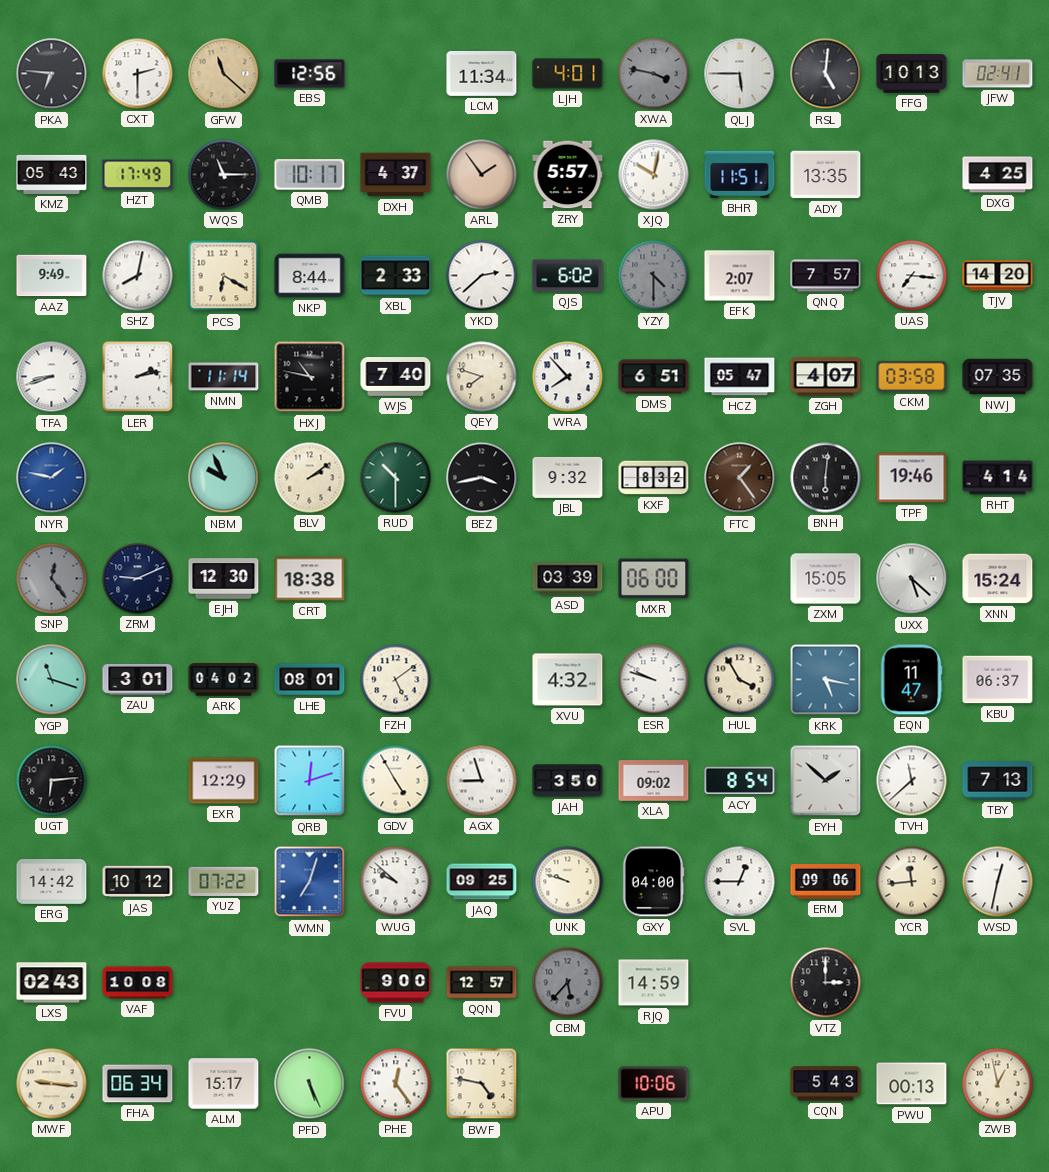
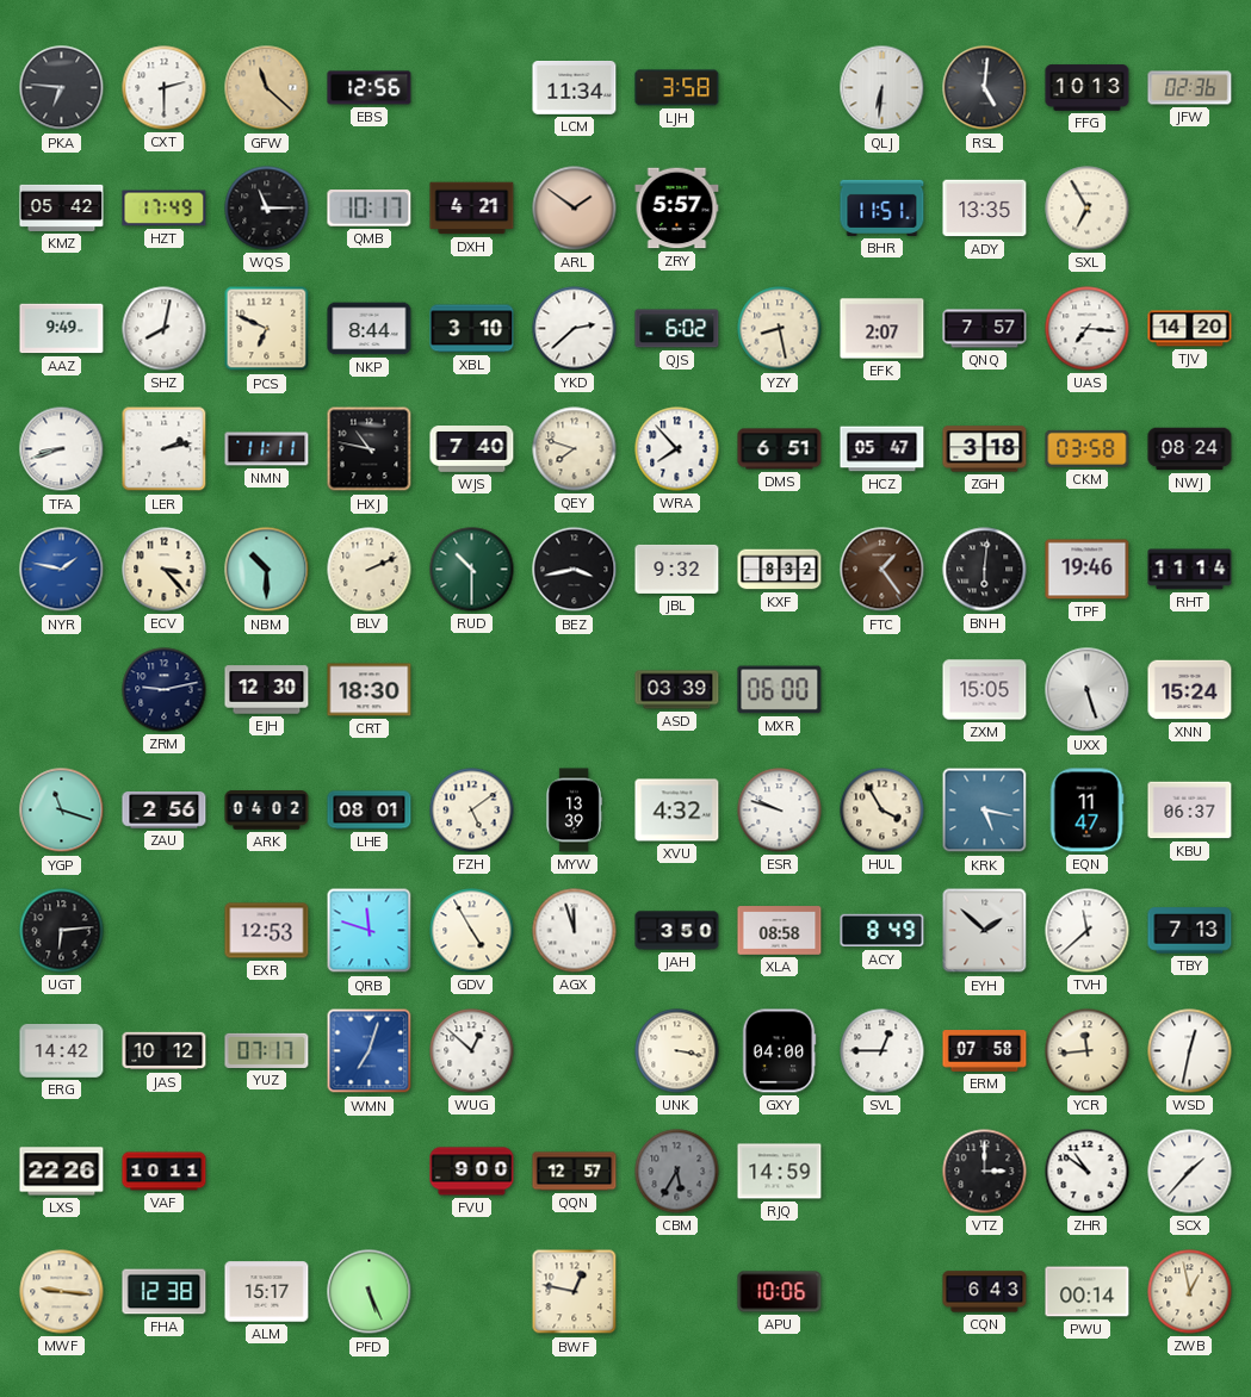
LJH: 4:01 -> 3:58 (677, 88)
XWA: 3:47 -> none (654, 74)
QLJ: 5:45 -> 6:31 (882, 88)
JFW: 02:41 -> 02:36 (1190, 88)
KMZ: 05:43 -> 05:42 (62, 207)
DXH: 4:37 -> 4:21 (472, 209)
ARL: 1:54 -> 1:51 (575, 209)
XJQ: 10:02 -> none (654, 175)
SXL: none -> 6:55 (1088, 209)
DXG: 4:25 -> none (998, 175)
PCS: 6:20 -> 6:49 (267, 329)
XBL: 2:33 -> 3:10 (472, 329)
YZY: 4:30 -> 8:28 (780, 329)
YZY dial: grey -> cream (780, 329)
NMN: 11:14 -> 11:11 (267, 449)
ZGH: 4:07 -> 3:18 (985, 449)
NWJ: 07:35 -> 08:24 (1190, 449)
ECV: none -> 3:23 (165, 570)
NBM: 9:56 -> 10:30 (267, 570)
BLV: 2:09 -> 2:11 (370, 570)
RHT: 4:14 -> 11:14 (1190, 570)
SNP: 12:24 -> none (52, 579)
ZRM: 9:11 -> 9:13 (165, 690)
CRT: 18:38 -> 18:30 (370, 690)
UXX: 5:22 -> 5:27 (1088, 690)
ZAU: 3:01 -> 2:56 (165, 811)
MYW: none -> 13:39 (574, 811)
EXR: 12:29 -> 12:53 (267, 931)
QRB: 12:12 -> 11:48 (370, 931)
AGX: 8:57 -> 11:57 (575, 931)
XLA: 09:02 -> 08:58 (780, 931)
ACY: 8:54 -> 8:49 (882, 931)
YUZ: 07:22 -> 07:17 (267, 1050)
WUG: 9:52 -> 12:52 (472, 1051)
JAQ: 09:25 -> none (482, 882)
UNK: 9:48 -> 3:17 (677, 1051)
ERM: 09:06 -> 07:58 (985, 1051)
LXS: 02:43 -> 22:26 (62, 1172)
VAF: 10:08 -> 10:11 (165, 1172)
CBM: 5:37 -> 5:35 (677, 1172)
ZHR: none -> 10:51 (1088, 1172)
SCX: none -> 1:37 (1190, 1172)
FHA: 06:34 -> 12:38 (165, 1292)
PHE: 12:24 -> none (396, 1084)
BWF: 4:47 -> 12:47 (575, 1292)
CQN: 5:43 -> 6:43 (985, 1292)
PWU: 00:13 -> 00:14 (1088, 1292)
